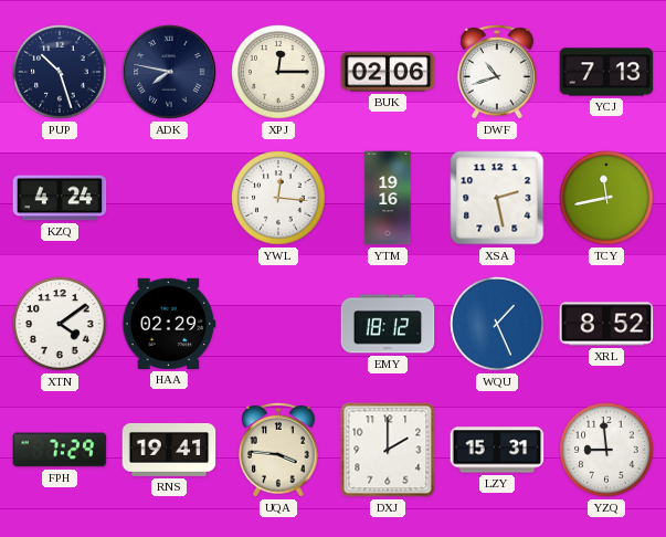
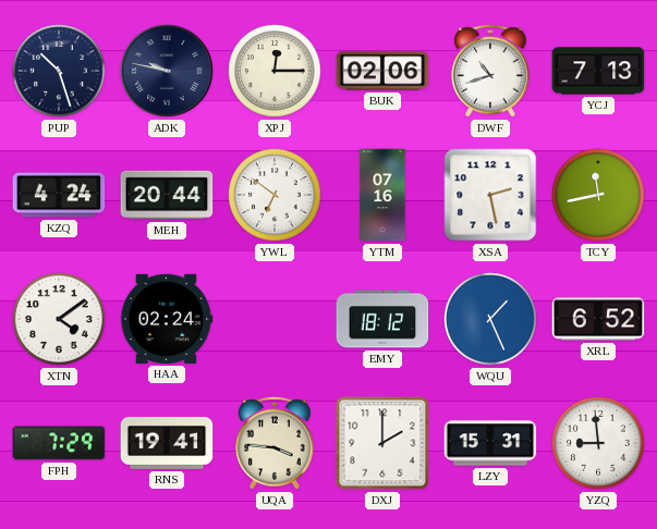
ADK: 7:47 -> 9:47 (167, 71)
MEH: none -> 20:44 (167, 195)
YWL: 12:16 -> 6:51 (275, 195)
YTM: 19:16 -> 07:16 (382, 195)
HAA: 02:29 -> 02:24 (167, 319)
XRL: 8:52 -> 6:52 (598, 319)
